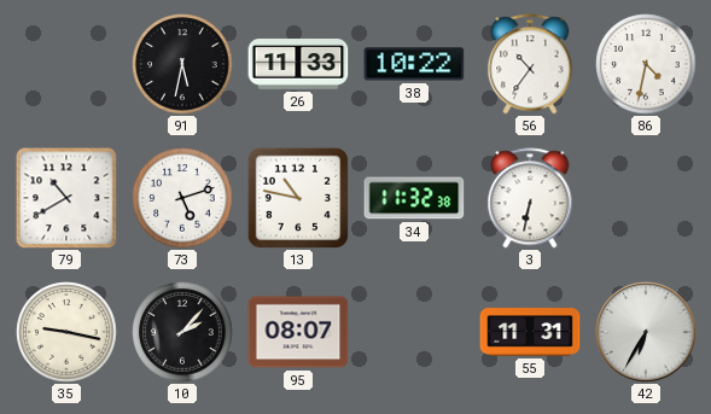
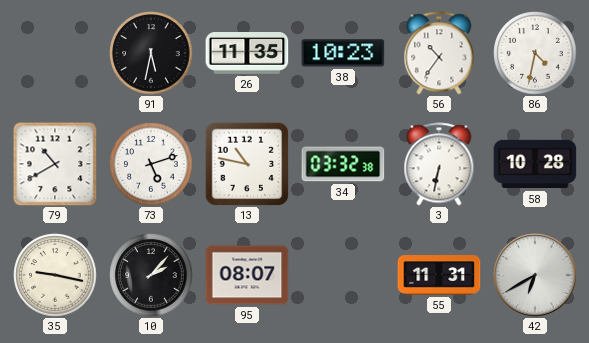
26: 11:33 -> 11:35 (247, 54)
38: 10:22 -> 10:23 (343, 53)
34: 11:32 -> 03:32 (343, 164)
58: none -> 10:28 (535, 164)
42: 6:35 -> 6:40 (535, 275)
